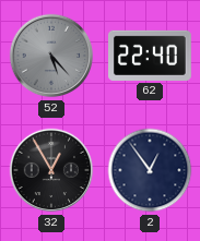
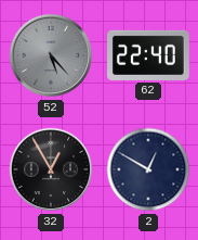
2: 12:54 -> 12:50 (148, 169)
